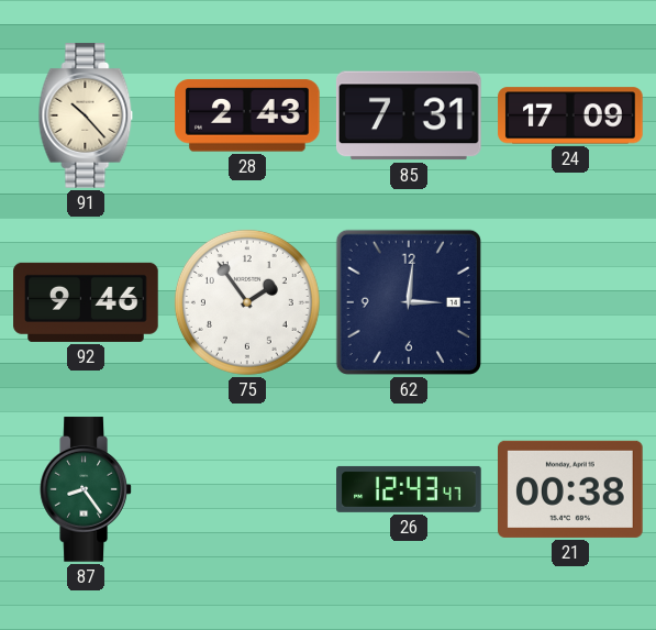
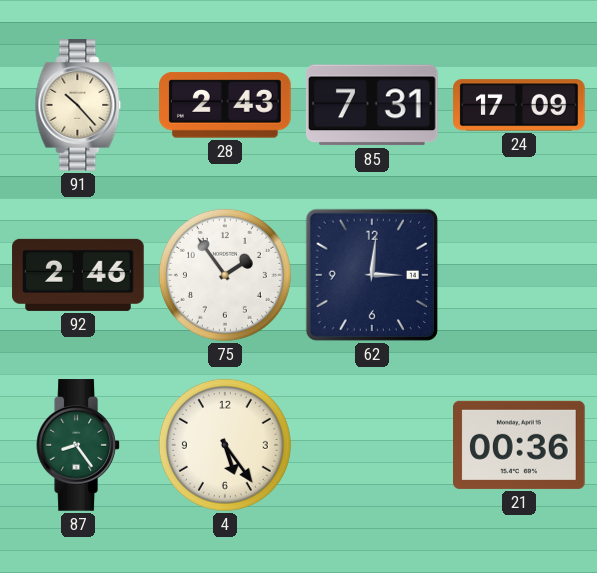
92: 9:46 -> 2:46 (78, 275)
4: none -> 5:24 (225, 445)
26: 12:43 -> none (409, 489)
21: 00:38 -> 00:36 (520, 445)
